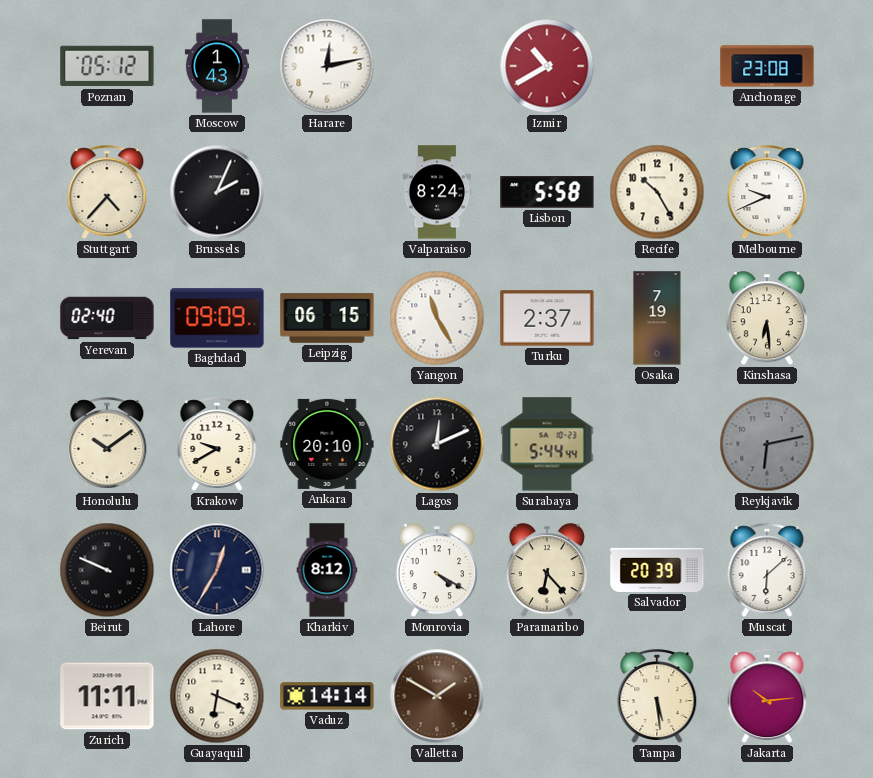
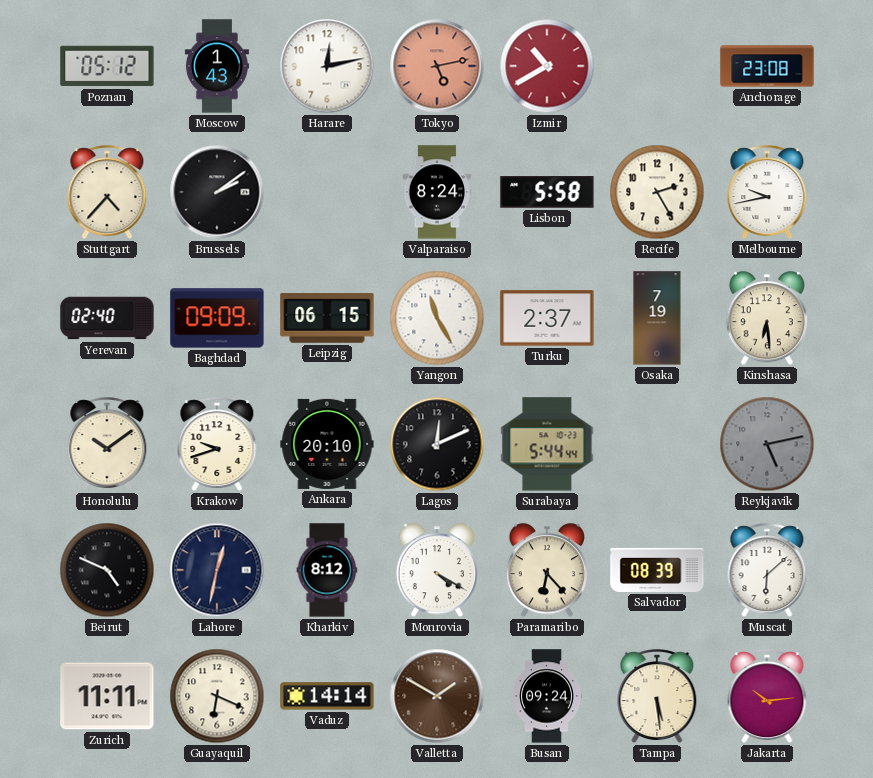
Tokyo: none -> 5:13 (437, 66)
Brussels: 2:04 -> 2:09 (217, 192)
Recife: 10:25 -> 2:25 (657, 192)
Melbourne: 9:41 -> 9:43 (767, 193)
Krakow: 9:40 -> 9:42 (217, 445)
Reykjavik: 6:13 -> 5:13 (767, 444)
Beirut: 9:49 -> 4:49 (107, 570)
Lahore: 12:35 -> 12:32 (217, 570)
Salvador: 20:39 -> 08:39 (657, 570)
Busan: none -> 09:24 (547, 696)
